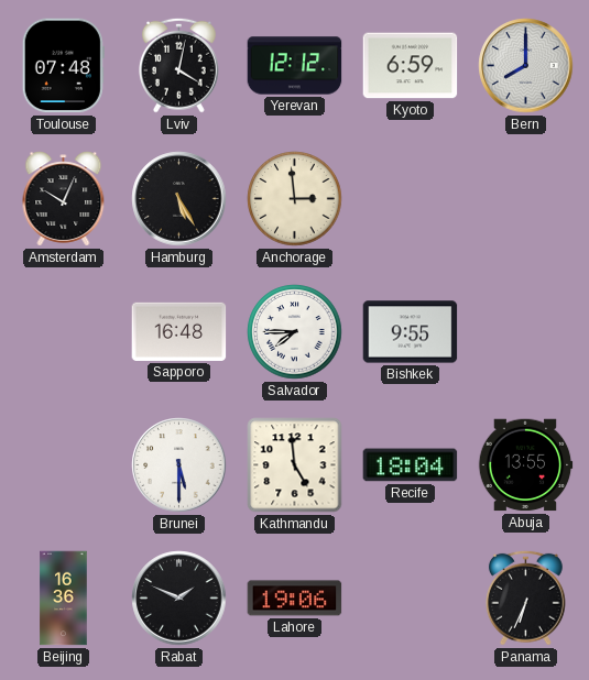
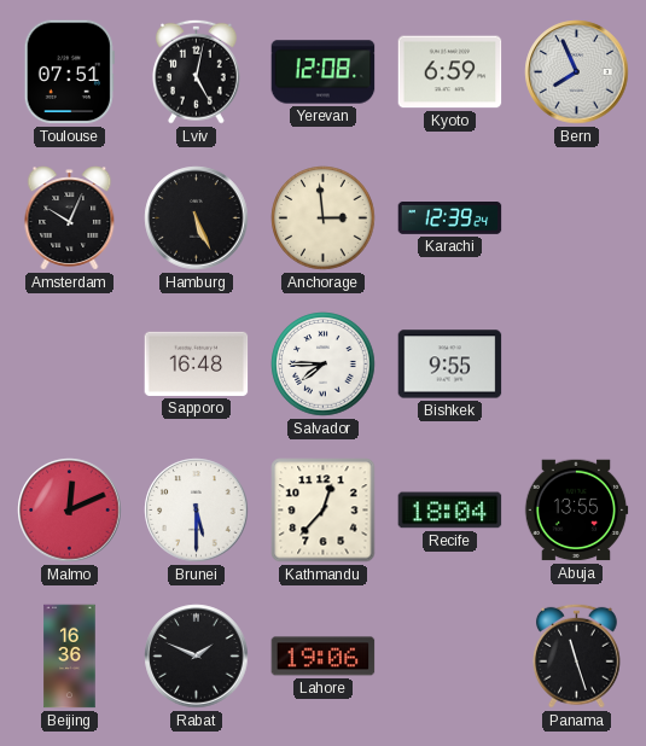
Toulouse: 07:48 -> 07:51 (69, 72)
Lviv: 4:02 -> 5:02 (196, 71)
Yerevan: 12:12 -> 12:08 (324, 72)
Bern: 8:00 -> 7:56 (577, 72)
Hamburg: 5:25 -> 5:26 (197, 218)
Karachi: none -> 12:39 (450, 218)
Malmo: none -> 12:11 (70, 511)
Kathmandu: 4:59 -> 12:37 (324, 511)
Panama: 6:34 -> 11:27 (576, 655)
